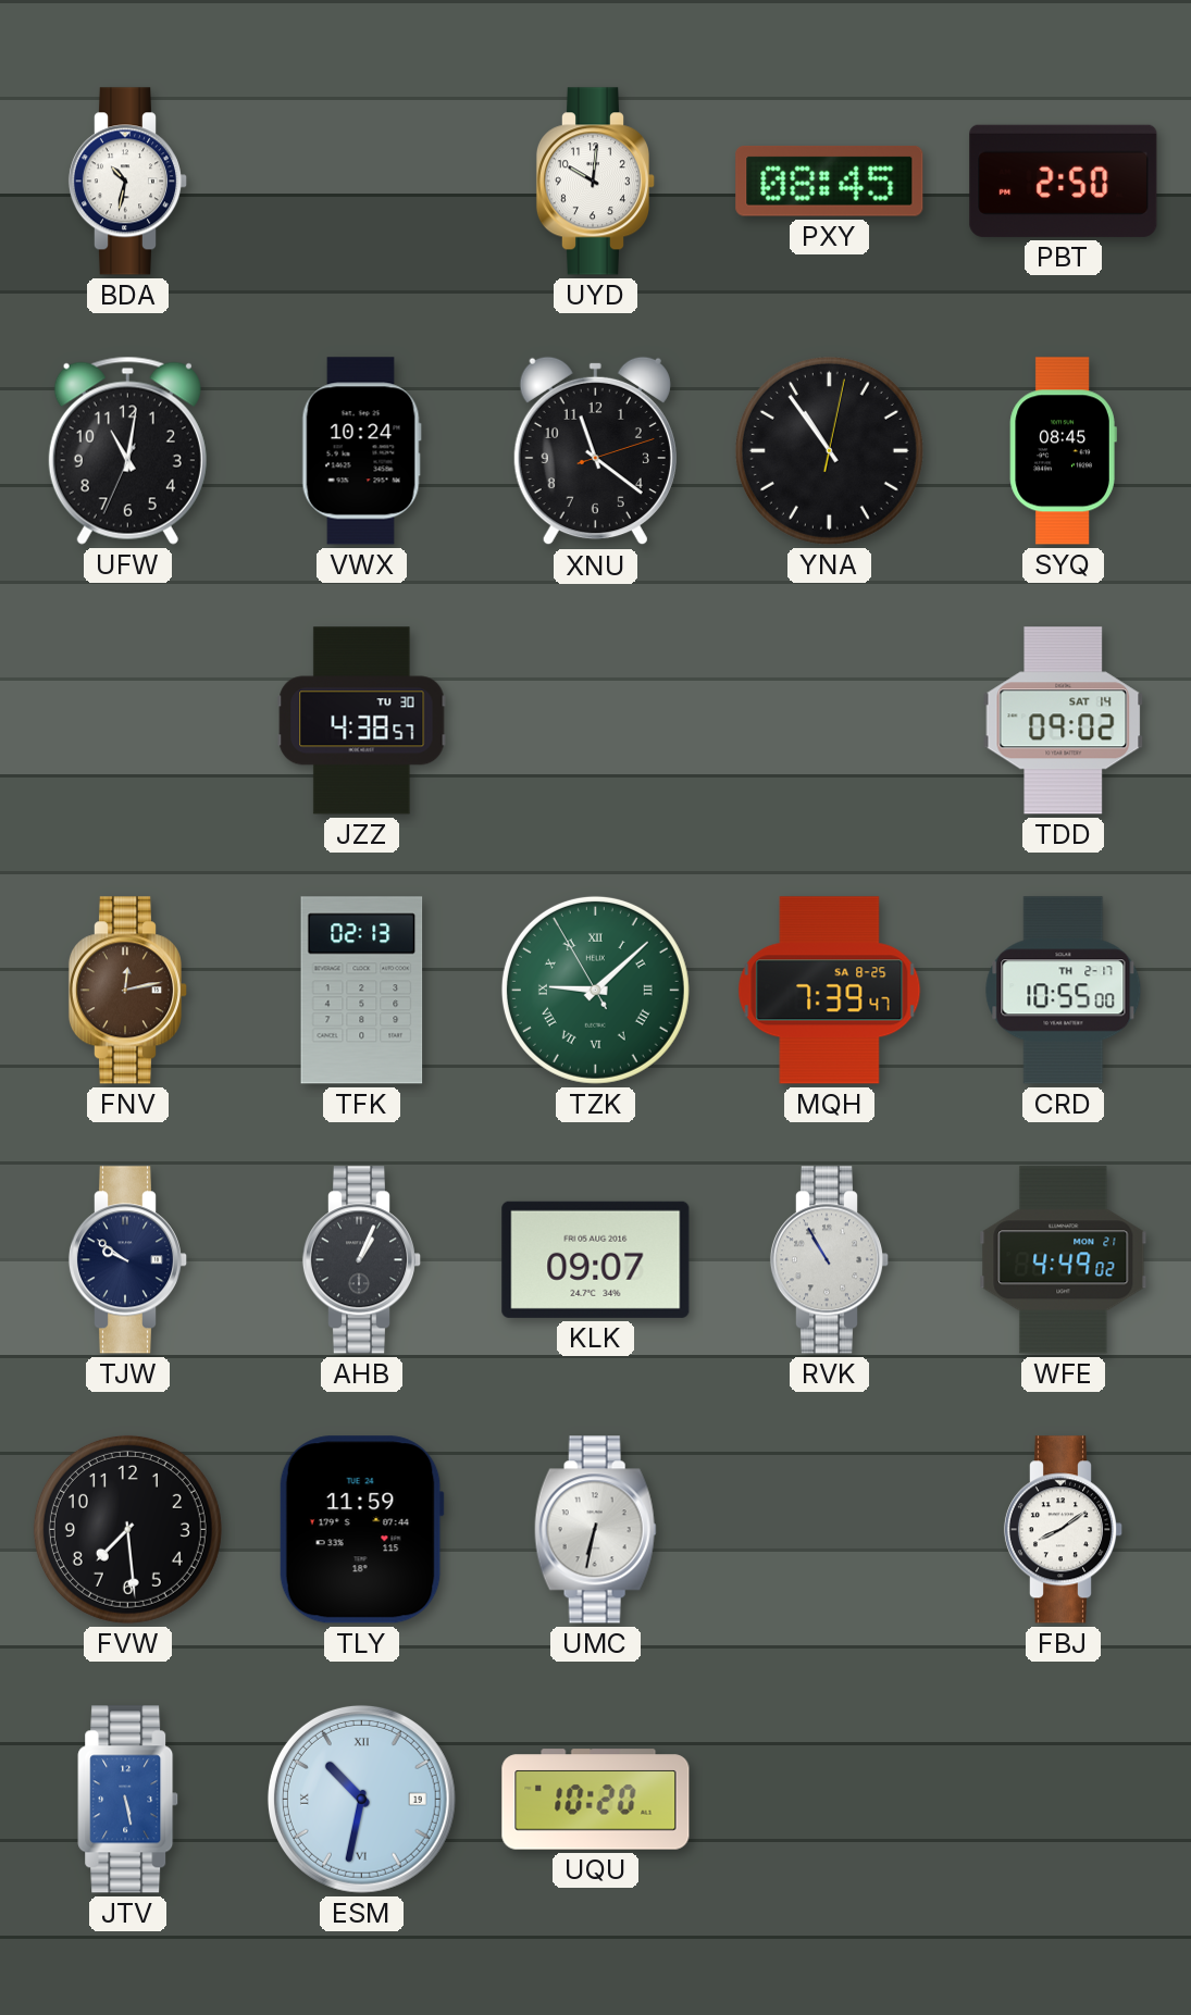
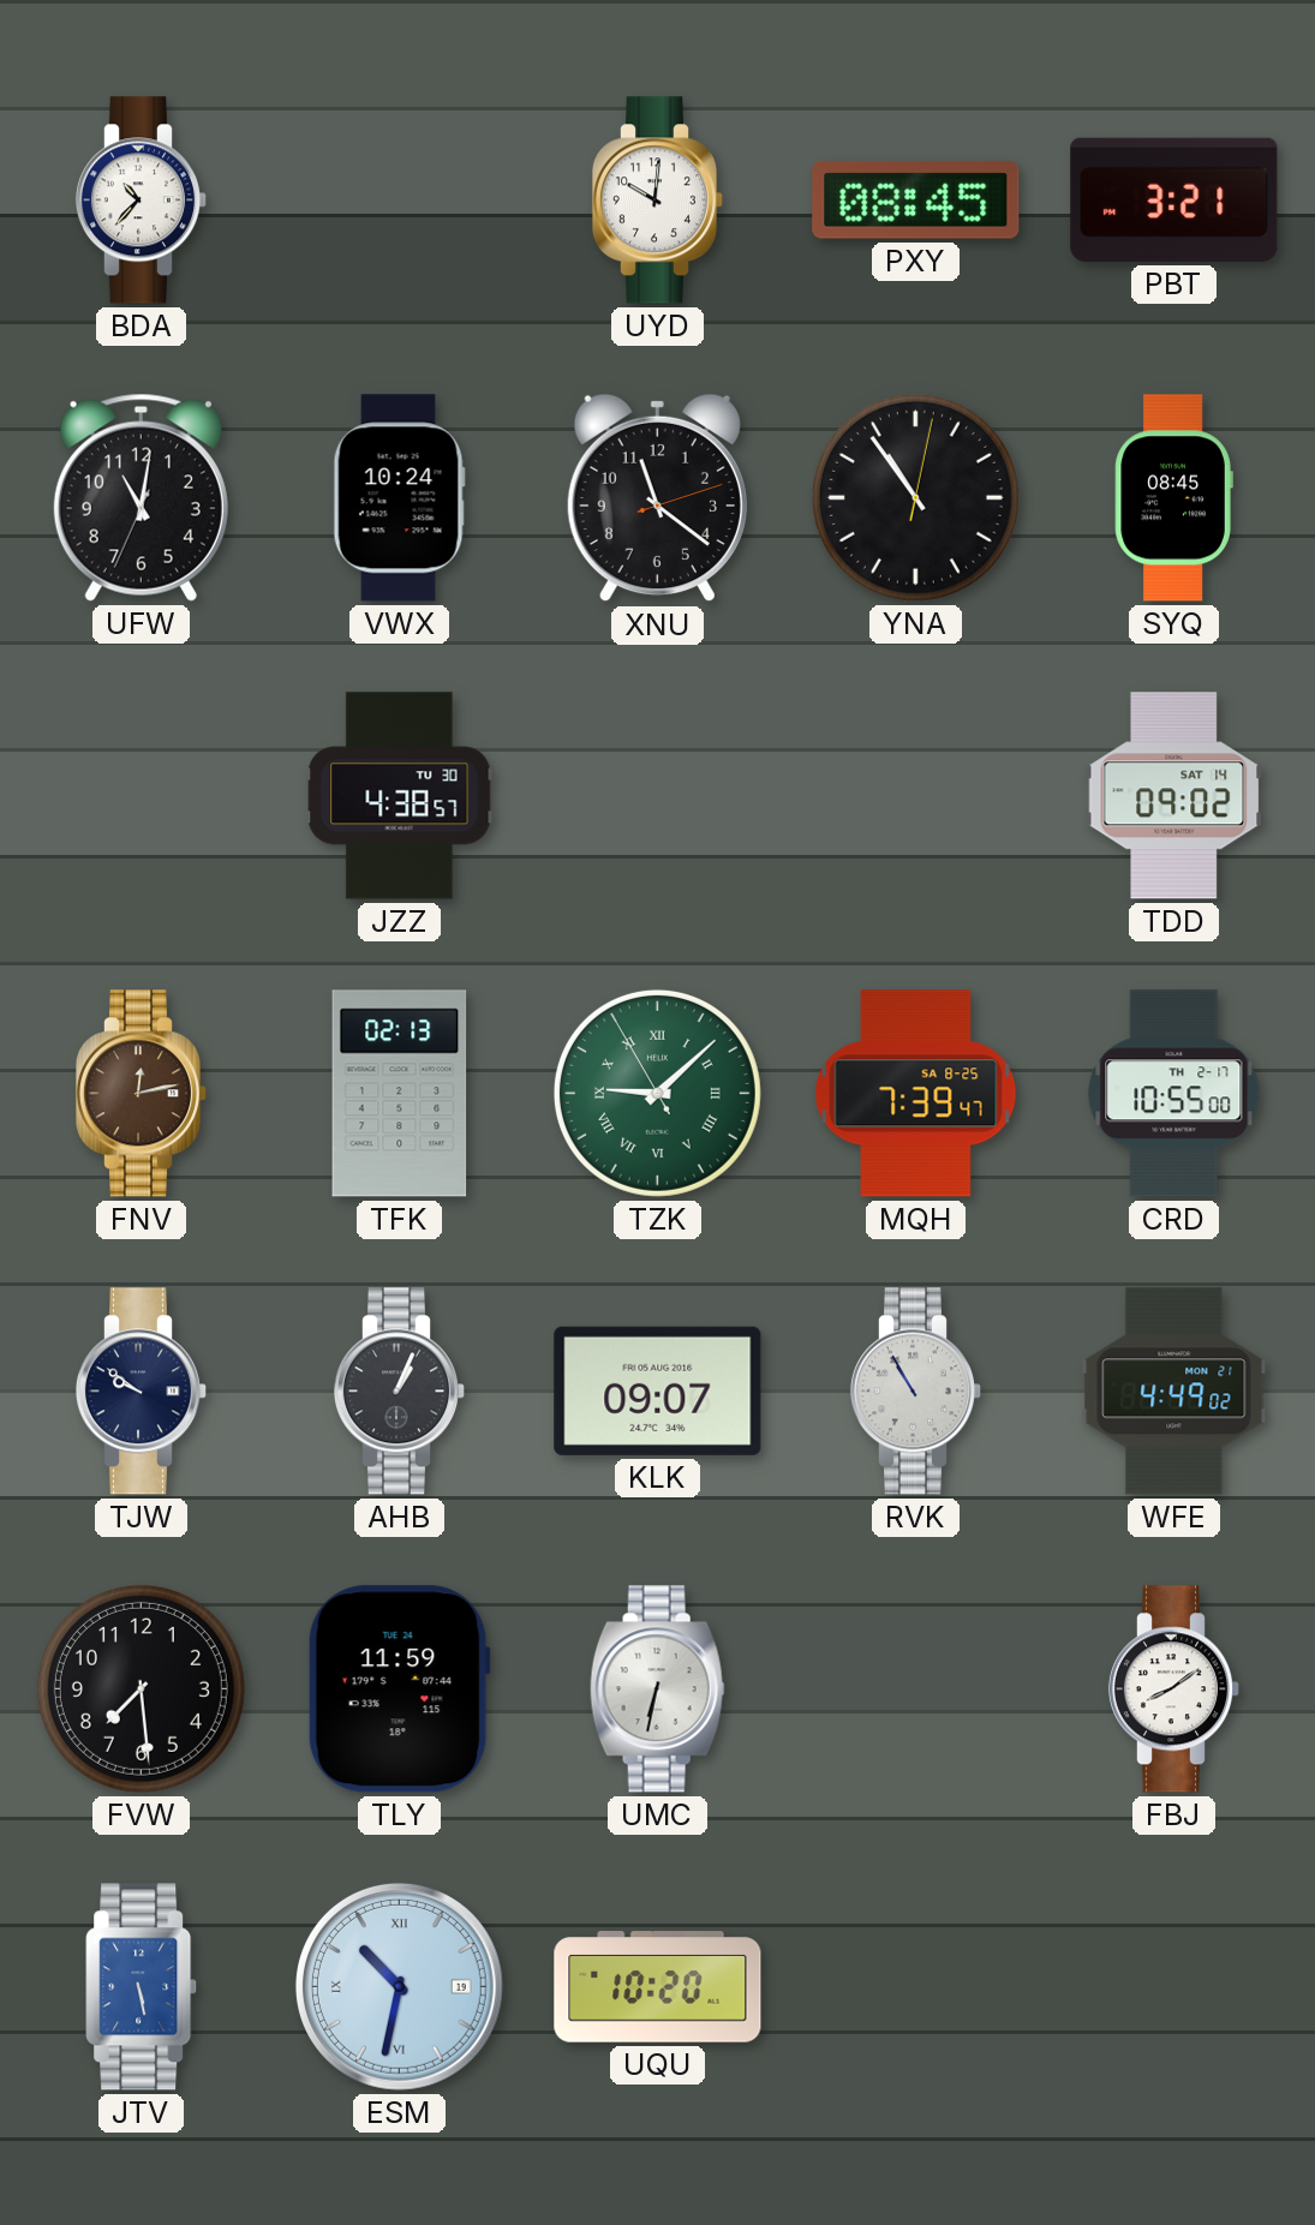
BDA: 10:32 -> 10:37 (142, 201)
PBT: 2:50 -> 3:21 (1174, 199)
